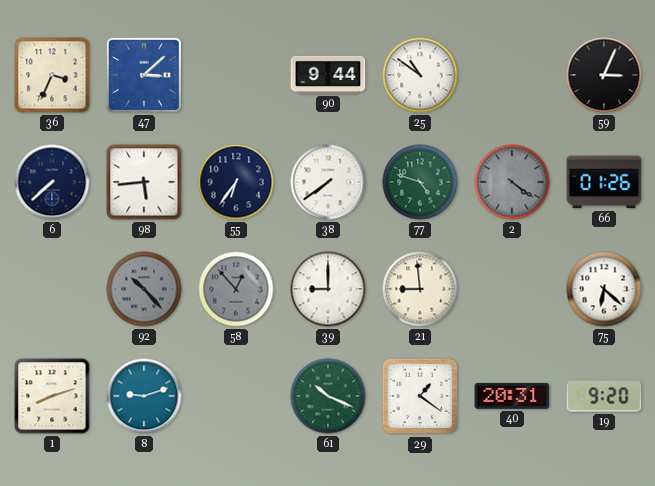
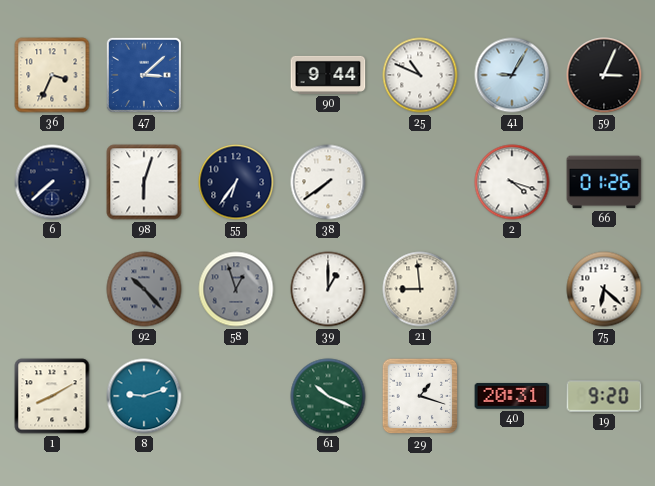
25: 10:51 -> 10:49 (420, 75)
41: none -> 9:05 (512, 75)
98: 5:44 -> 6:03 (144, 182)
77: 4:48 -> none (420, 182)
2: 4:21 -> 4:18 (512, 182)
2 dial: grey -> white (512, 182)
58: 12:53 -> 12:57 (236, 289)
39: 9:00 -> 1:00 (328, 289)
1: 8:12 -> 8:10 (52, 396)
29: 1:21 -> 1:18 (420, 396)
